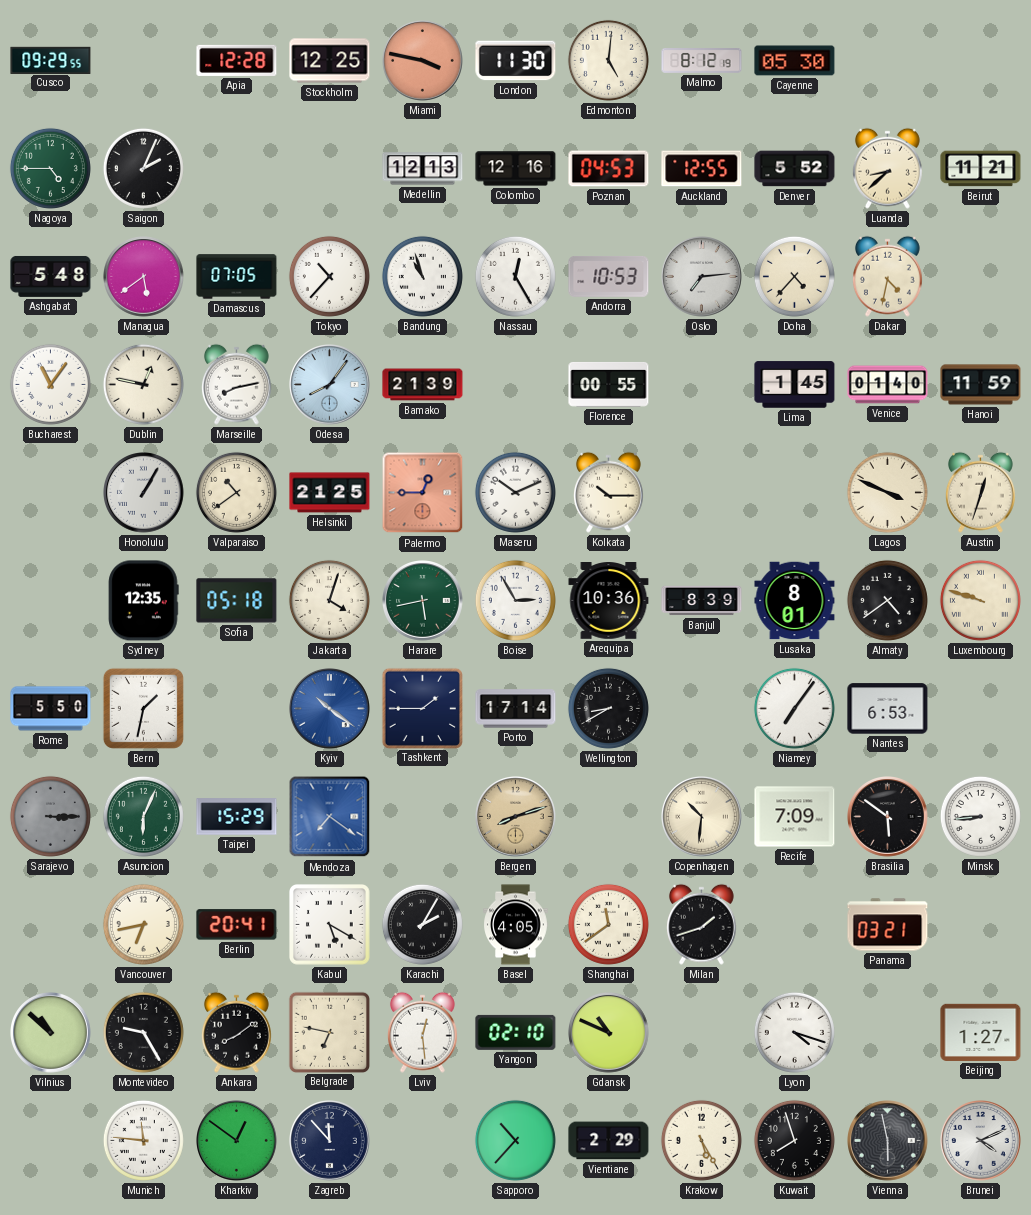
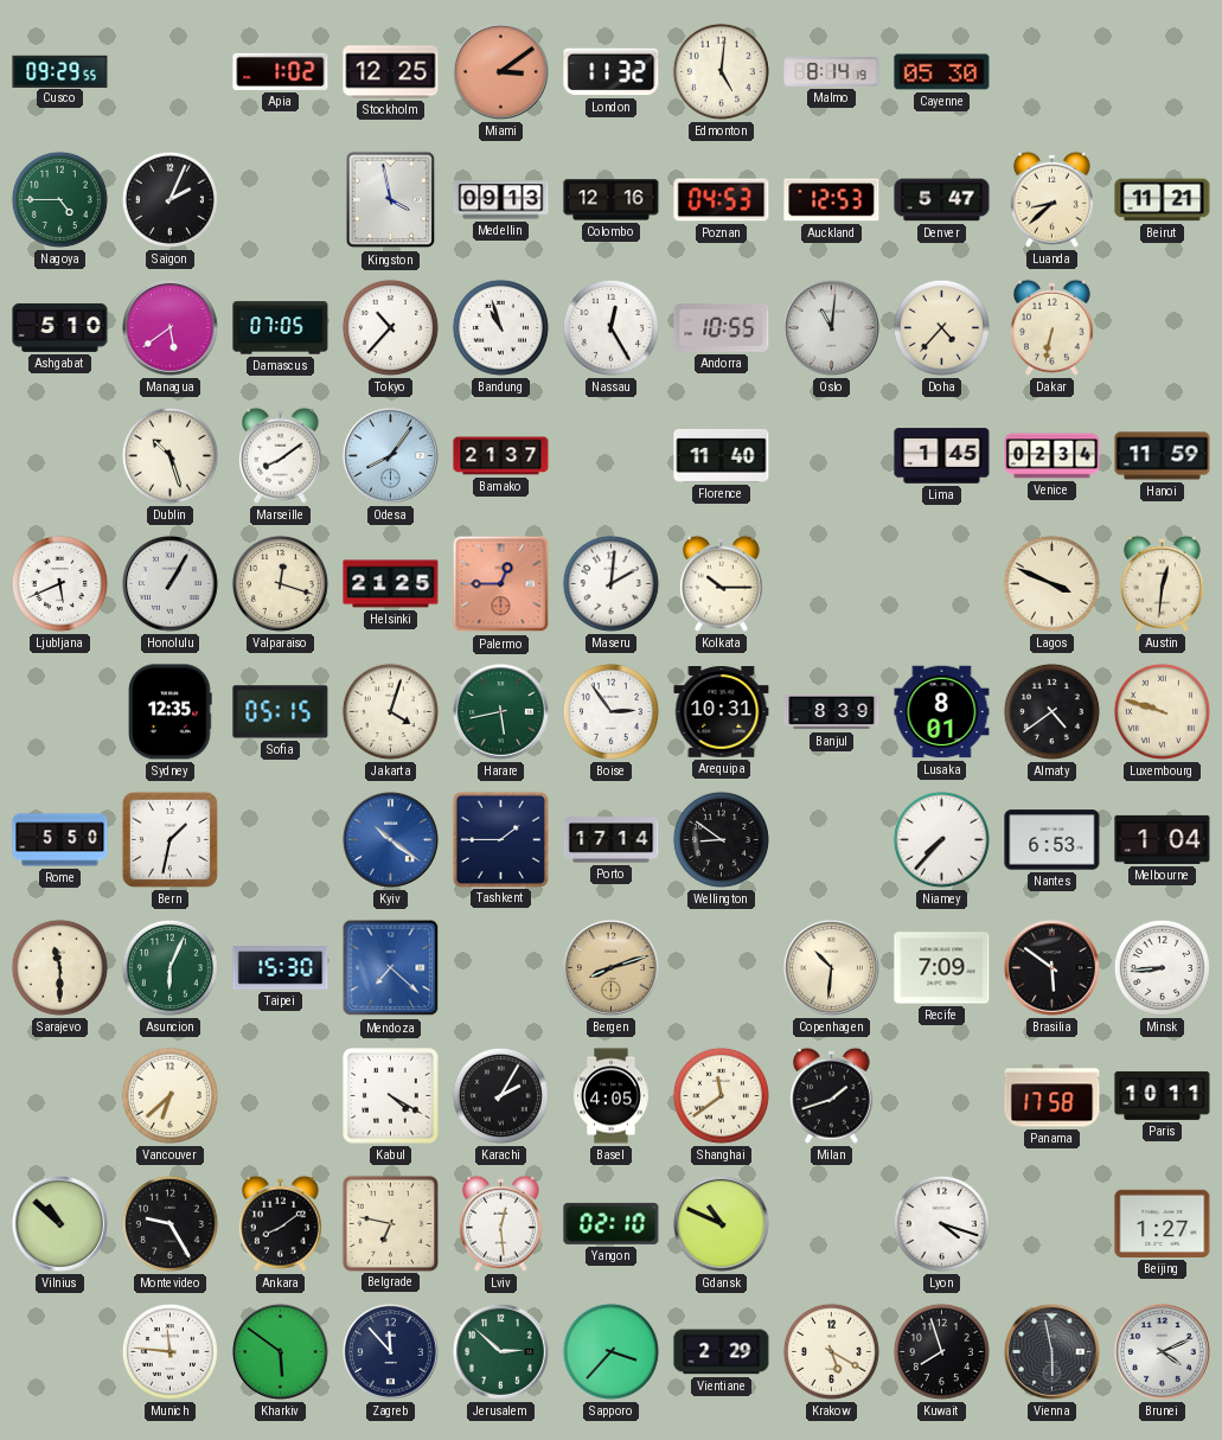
Apia: 12:28 -> 1:02 (281, 71)
Miami: 3:47 -> 3:09 (501, 72)
London: 11:30 -> 11:32 (612, 72)
Malmo: 8:12 -> 8:14 (832, 72)
Kingston: none -> 3:58 (391, 200)
Medellin: 12:13 -> 09:13 (501, 200)
Auckland: 12:55 -> 12:53 (832, 200)
Denver: 5:52 -> 5:47 (942, 200)
Ashgabat: 5:48 -> 5:10 (60, 327)
Andorra: 10:53 -> 10:55 (722, 328)
Oslo: 7:14 -> 11:01 (832, 328)
Dakar: 4:32 -> 6:32 (1051, 327)
Bucharest: 11:06 -> none (50, 384)
Dublin: 12:47 -> 10:27 (169, 455)
Marseille: 8:13 -> 8:09 (280, 455)
Bamako: 21:39 -> 21:37 (501, 456)
Florence: 00:55 -> 11:40 (722, 455)
Venice: 01:40 -> 02:34 (1053, 456)
Ljubljana: none -> 5:41 (59, 583)
Valparaiso: 10:39 -> 12:18 (280, 583)
Maseru: 10:11 -> 2:01 (610, 583)
Austin: 12:33 -> 12:31 (1162, 583)
Sofia: 05:18 -> 05:15 (281, 712)
Boise: 2:55 -> 2:54 (610, 711)
Arequipa: 10:36 -> 10:31 (722, 712)
Wellington: 8:40 -> 8:51 (721, 839)
Niamey: 7:06 -> 7:37 (941, 839)
Melbourne: none -> 1:04 (1163, 839)
Sarajevo: 3:15 -> 11:30 (59, 967)
Sarajevo dial: grey -> cream (59, 967)
Taipei: 15:29 -> 15:30 (281, 968)
Mendoza: 7:21 -> 7:22 (391, 968)
Vancouver: 6:43 -> 6:38 (169, 1095)
Berlin: 20:41 -> none (237, 925)
Kabul: 5:20 -> 4:20 (391, 1096)
Panama: 03:21 -> 17:58 (1053, 1096)
Paris: none -> 10:11 (1163, 1095)
Kharkiv: 12:51 -> 5:51 (281, 1352)
Jerusalem: none -> 2:52 (501, 1352)
Sapporo: 10:37 -> 3:37 (610, 1351)
Krakow: 5:25 -> 5:20 (831, 1351)
